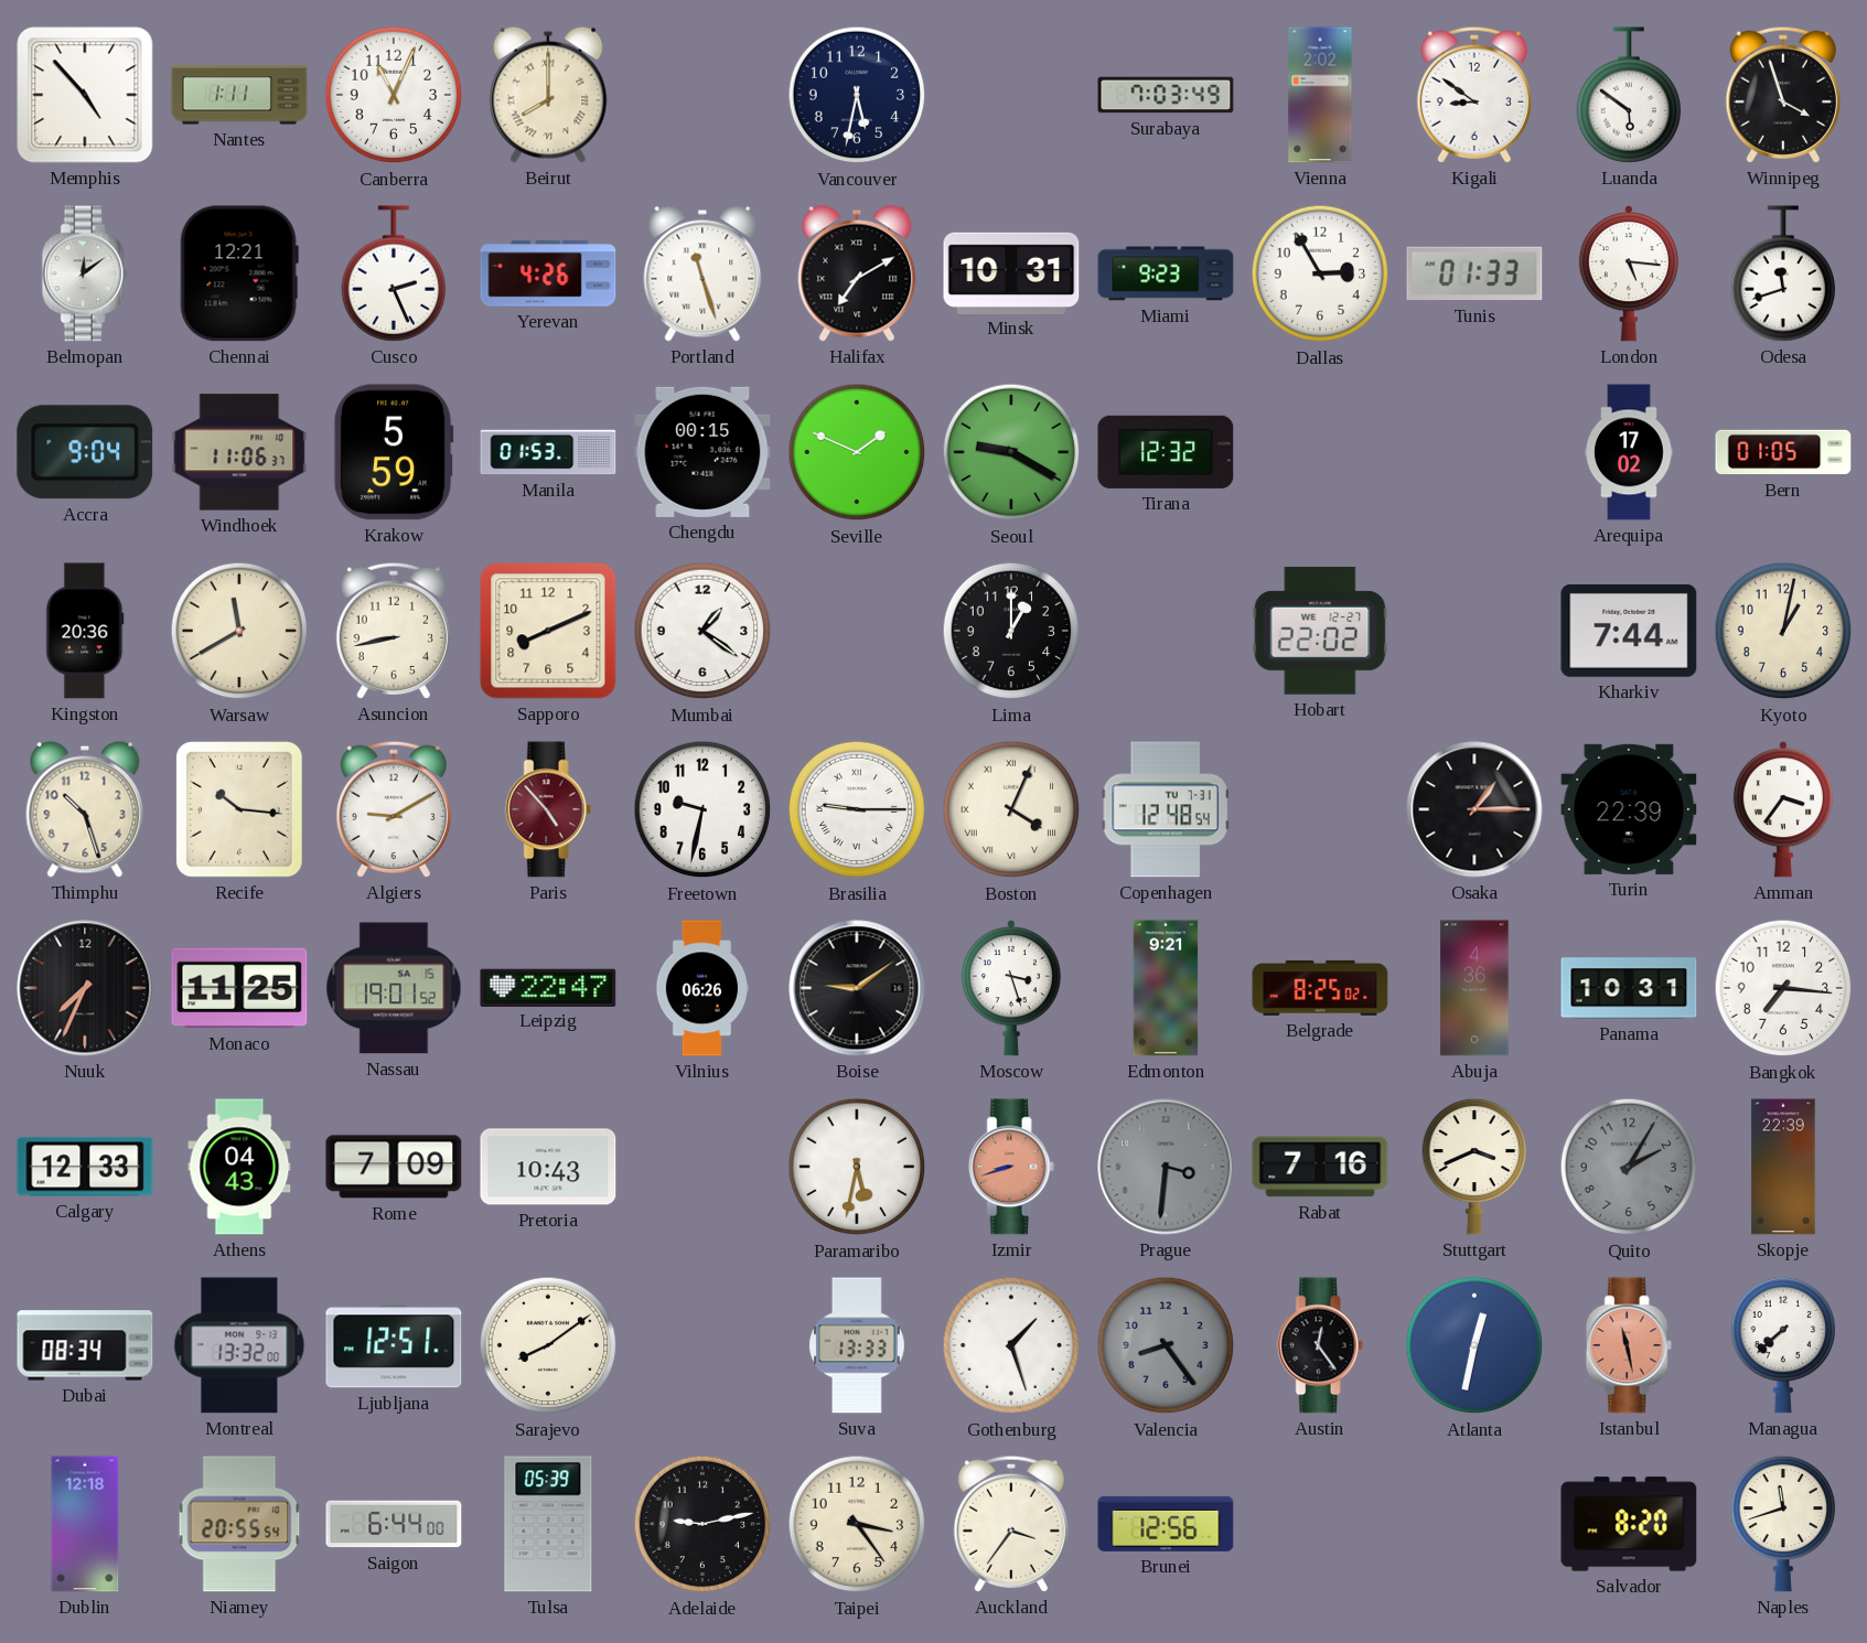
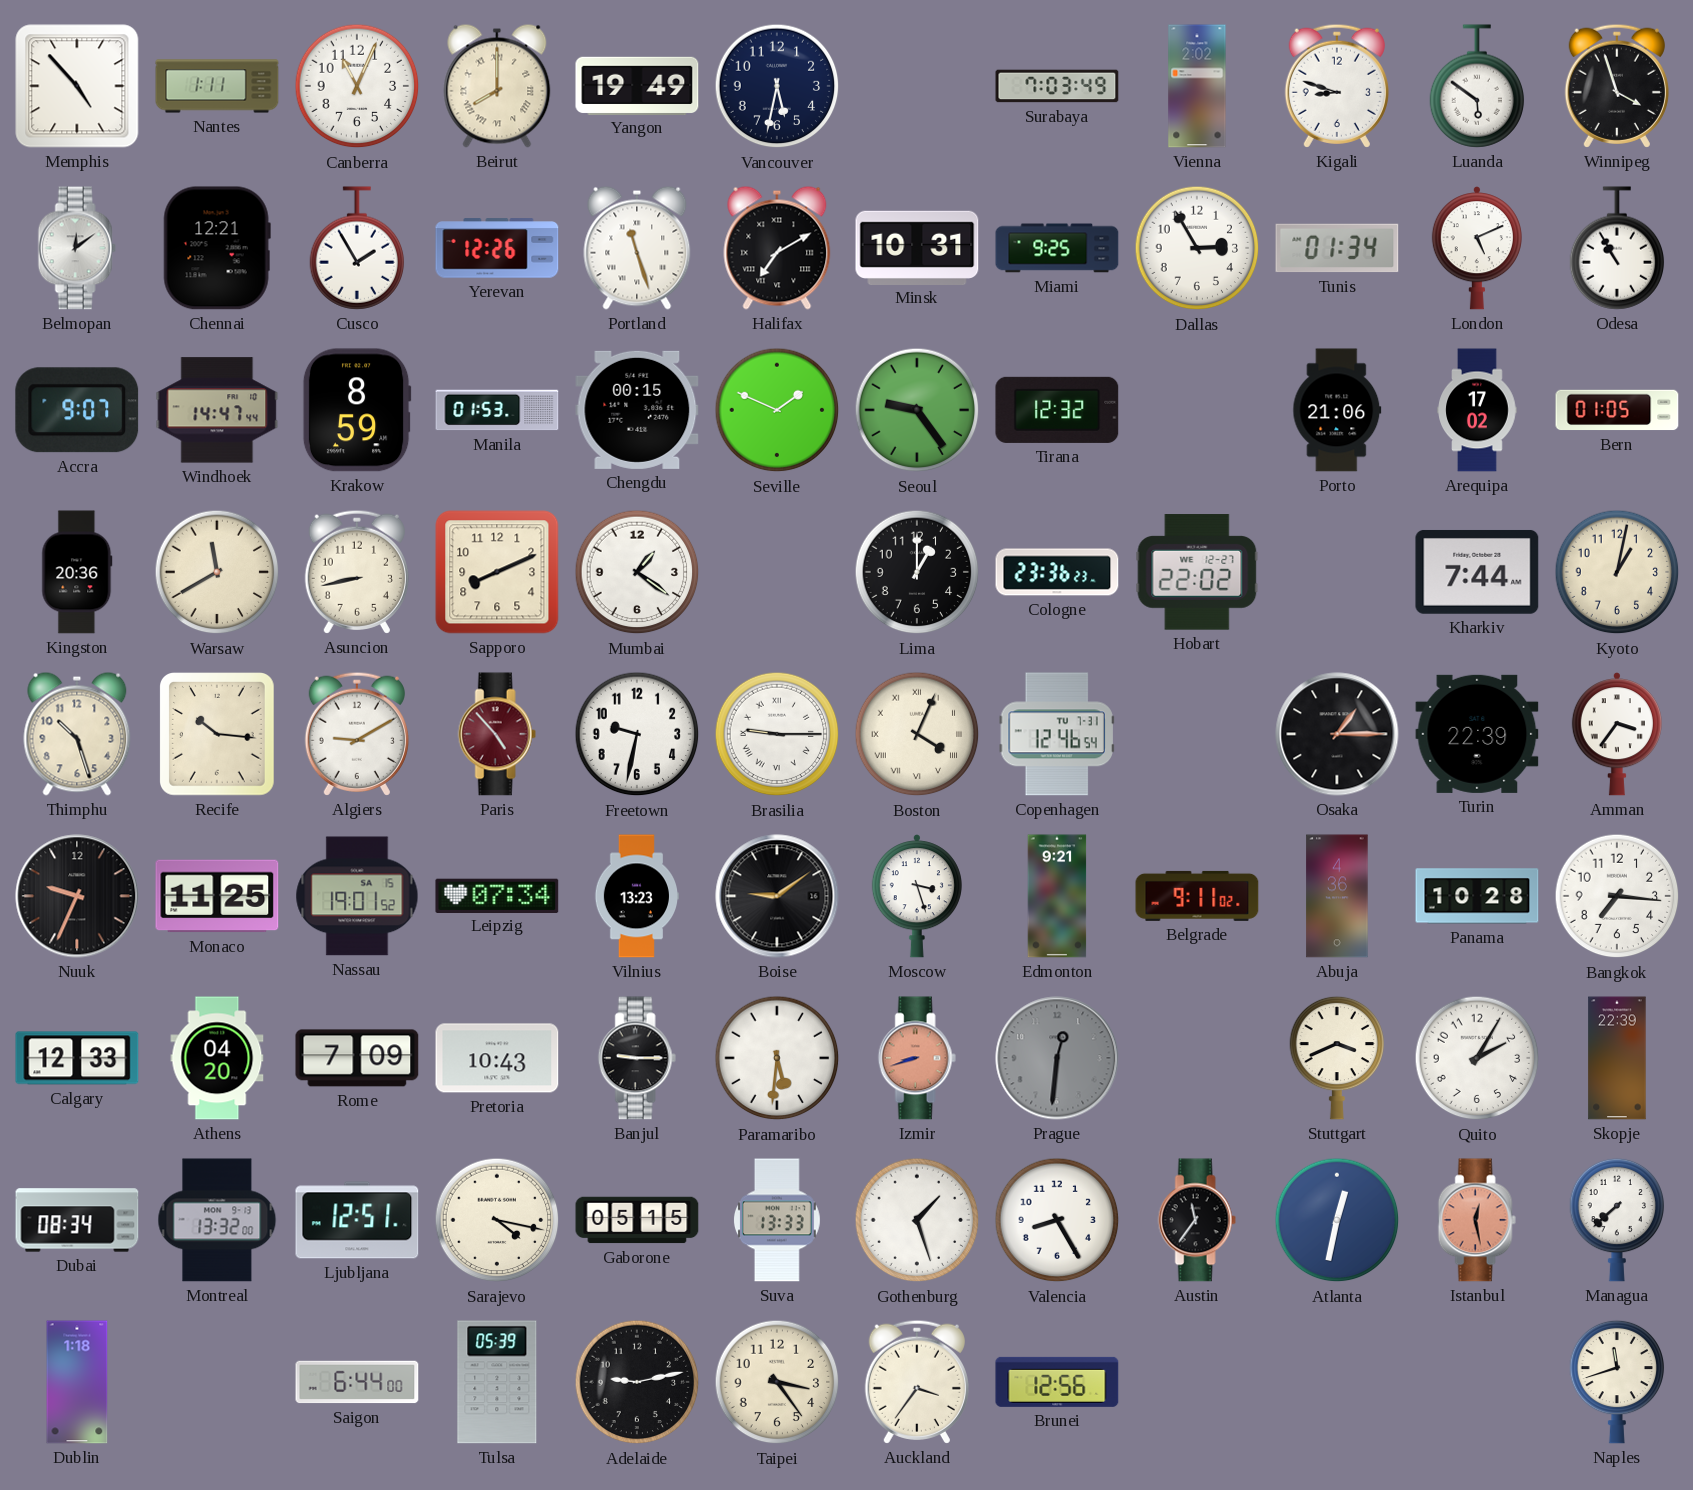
Yangon: none -> 19:49 (637, 85)
Kigali: 8:51 -> 8:48 (1337, 86)
Cusco: 2:26 -> 1:55 (357, 248)
Yerevan: 4:26 -> 12:26 (497, 248)
Miami: 9:23 -> 9:25 (1057, 248)
Tunis: 01:33 -> 01:34 (1337, 248)
London: 5:16 -> 5:11 (1477, 248)
Odesa: 11:42 -> 10:55 (1617, 248)
Accra: 9:04 -> 9:07 (77, 410)
Windhoek: 11:06 -> 14:47 (217, 410)
Krakow: 5:59 -> 8:59 (357, 410)
Seoul: 9:20 -> 9:24 (917, 410)
Porto: none -> 21:06 (1337, 410)
Cologne: none -> 23:36 (1057, 572)
Copenhagen: 12:48 -> 12:46 (1057, 734)
Nuuk: 7:34 -> 9:34 (77, 896)
Leipzig: 22:47 -> 07:34 (497, 895)
Vilnius: 06:26 -> 13:23 (636, 896)
Belgrade: 8:25 -> 9:11 (1197, 896)
Panama: 10:31 -> 10:28 (1477, 896)
Athens: 04:43 -> 04:20 (217, 1058)
Banjul: none -> 9:15 (637, 1058)
Paramaribo: 5:32 -> 5:31 (777, 1058)
Prague: 3:31 -> 12:31 (1057, 1058)
Rabat: 7:16 -> none (1320, 1167)
Quito dial: grey -> white (1477, 1058)
Sarajevo: 8:09 -> 4:17 (497, 1220)
Gaborone: none -> 05:15 (637, 1220)
Valencia: 8:24 -> 8:25 (1057, 1220)
Valencia dial: grey -> white (1057, 1220)
Austin: 12:24 -> 11:36 (1197, 1220)
Istanbul: 11:28 -> 12:28 (1477, 1220)
Dublin: 12:18 -> 1:18 (77, 1382)
Niamey: 20:55 -> none (239, 1524)
Salvador: 8:20 -> none (1629, 1524)
